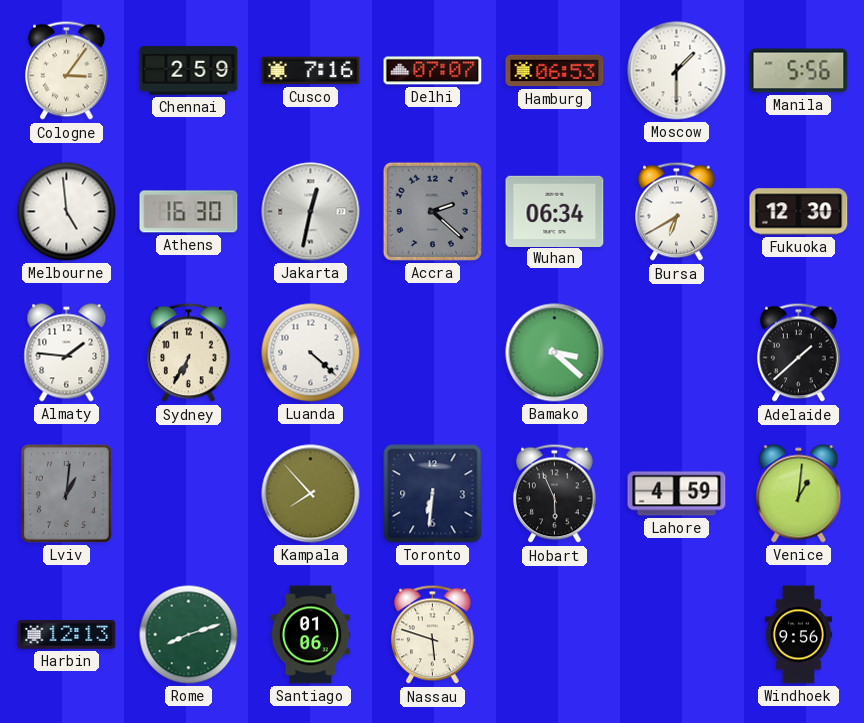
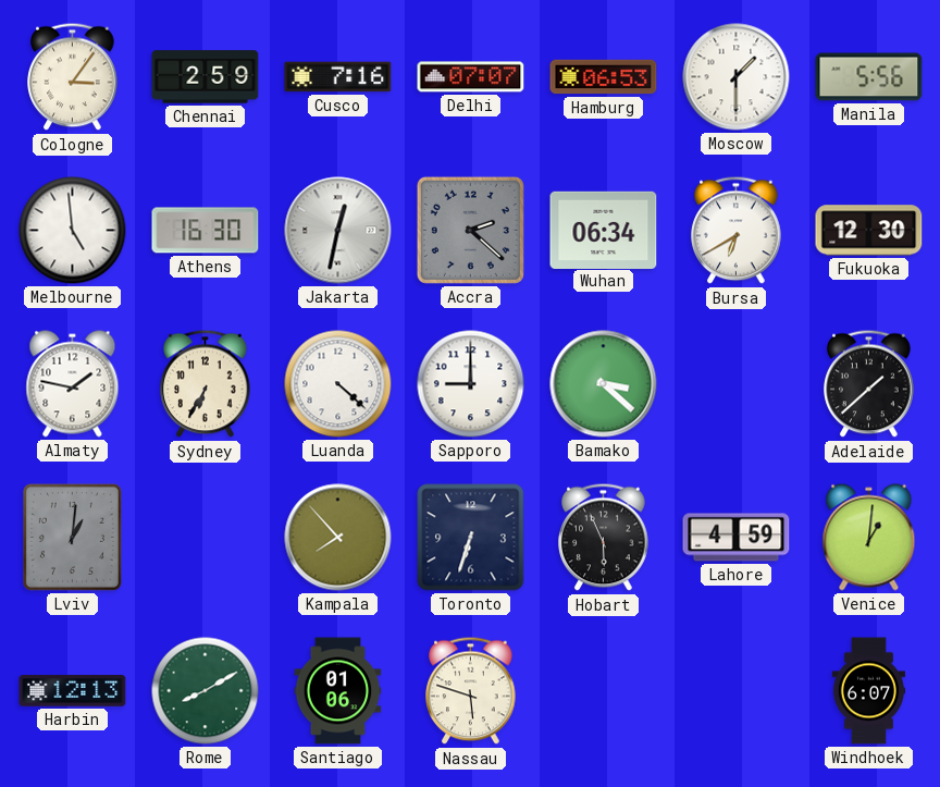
Almaty: 1:46 -> 1:47 (73, 384)
Sapporo: none -> 9:00 (471, 384)
Toronto: 6:31 -> 6:33 (471, 538)
Rome: 8:12 -> 8:10 (206, 691)
Windhoek: 9:56 -> 6:07 (868, 691)
